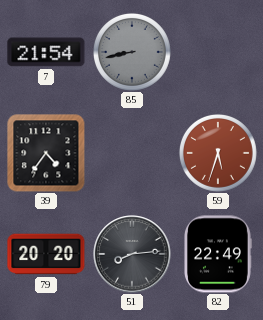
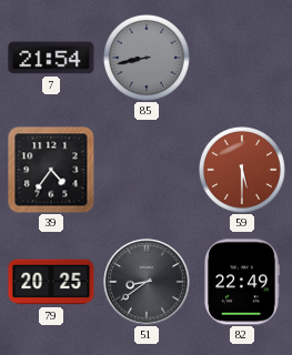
59: 5:33 -> 5:30 (242, 170)
79: 20:20 -> 20:25 (51, 282)
51: 8:14 -> 8:39 (147, 282)
